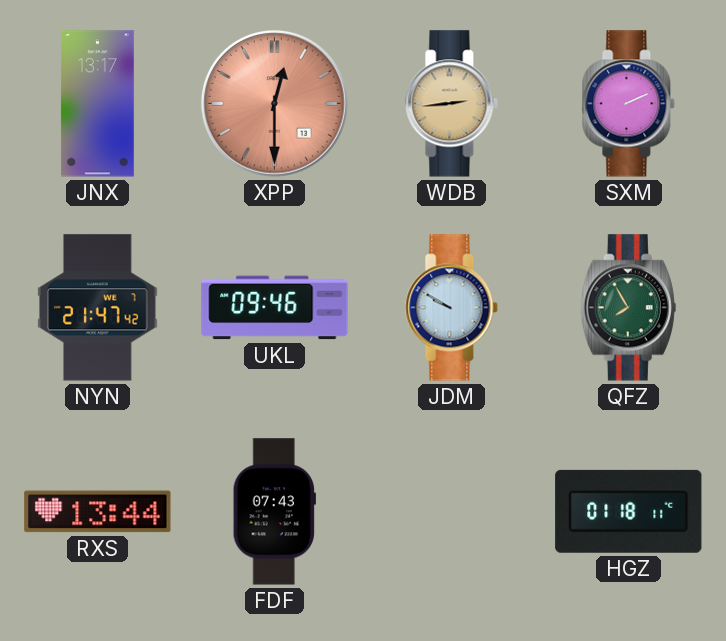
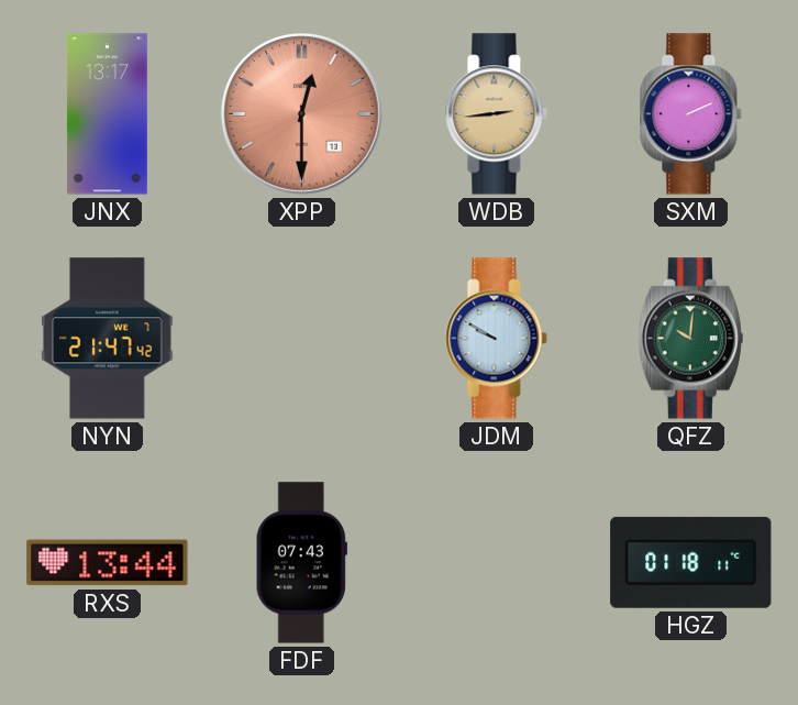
UKL: 09:46 -> none (275, 308)
QFZ: 7:55 -> 10:01 (690, 339)
